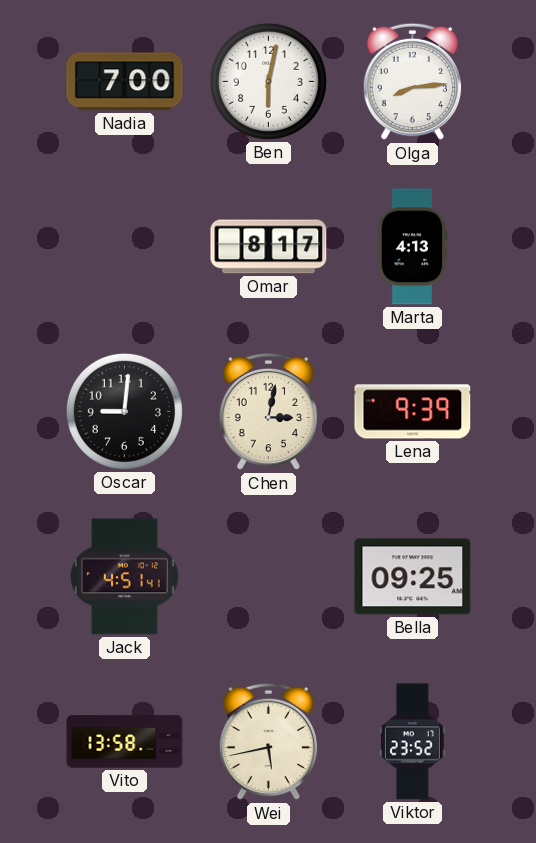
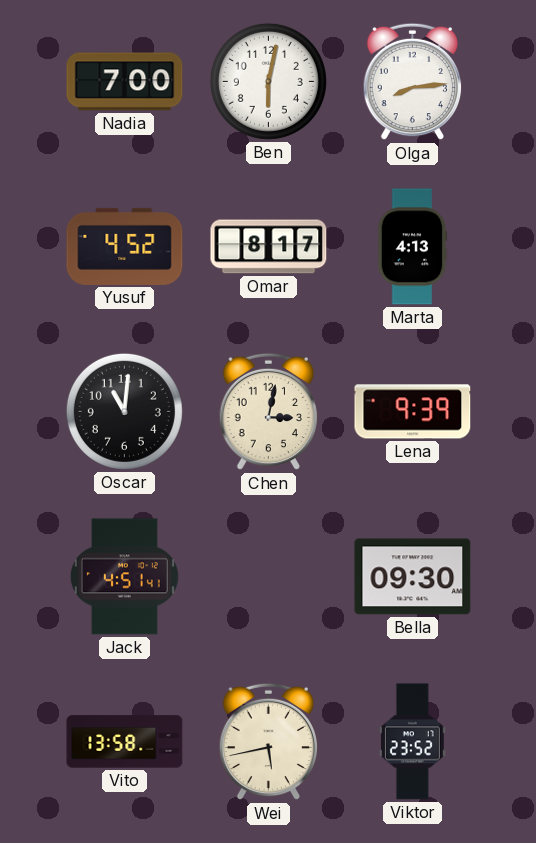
Yusuf: none -> 4:52 (125, 246)
Oscar: 9:01 -> 11:01 (124, 411)
Bella: 09:25 -> 09:30 (413, 577)
